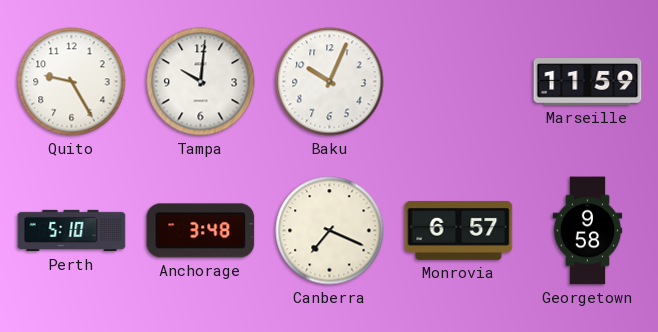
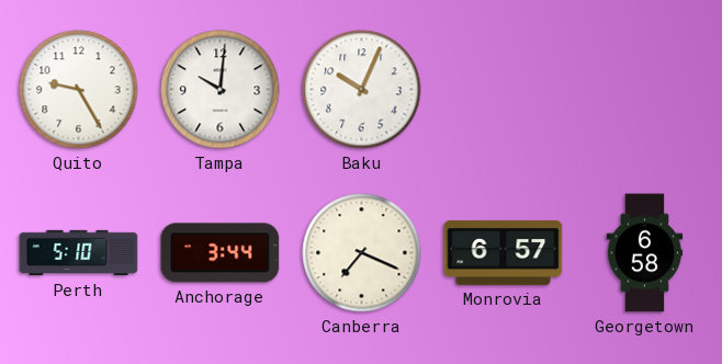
Marseille: 11:59 -> none (588, 82)
Anchorage: 3:48 -> 3:44 (221, 253)
Georgetown: 9:58 -> 6:58 (645, 253)
